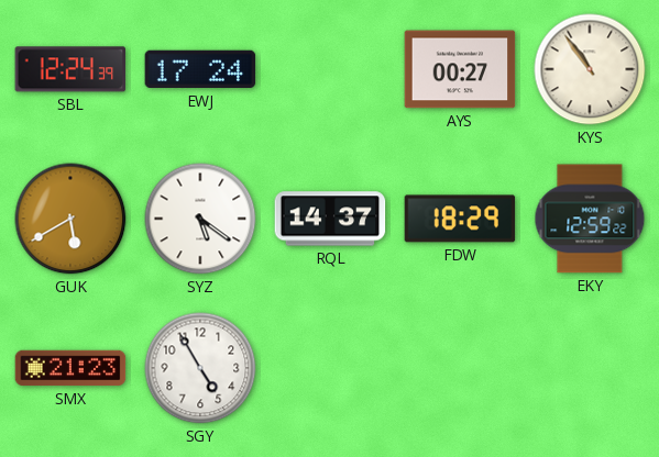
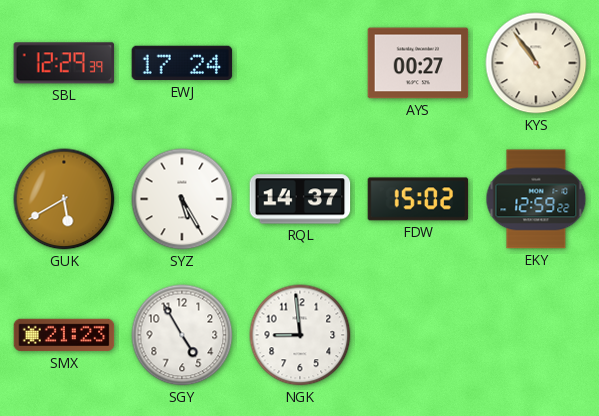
SBL: 12:24 -> 12:29 (64, 63)
SYZ: 5:21 -> 5:25 (182, 199)
FDW: 18:29 -> 15:02 (418, 199)
NGK: none -> 8:59 (300, 335)
